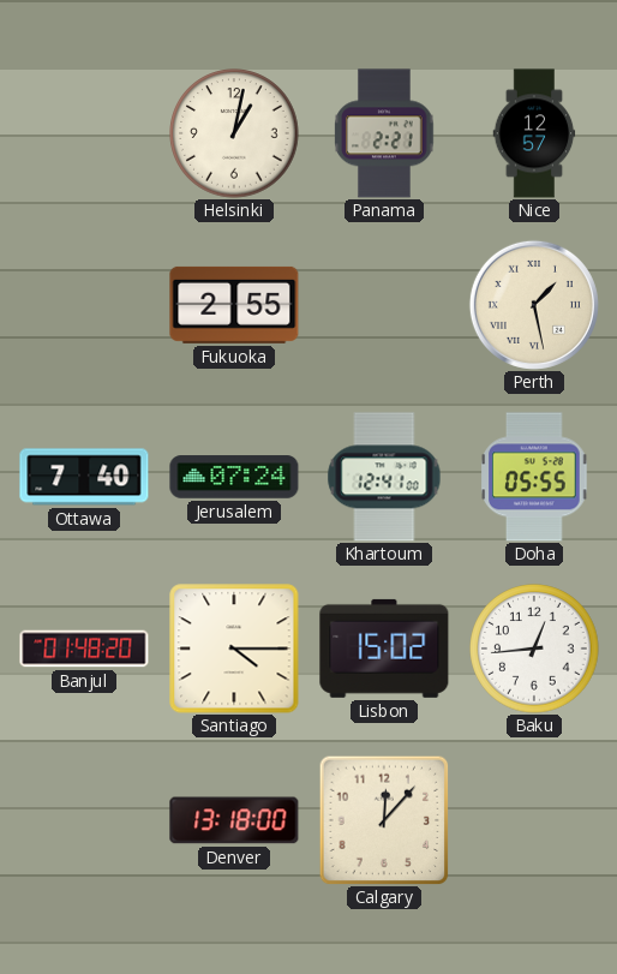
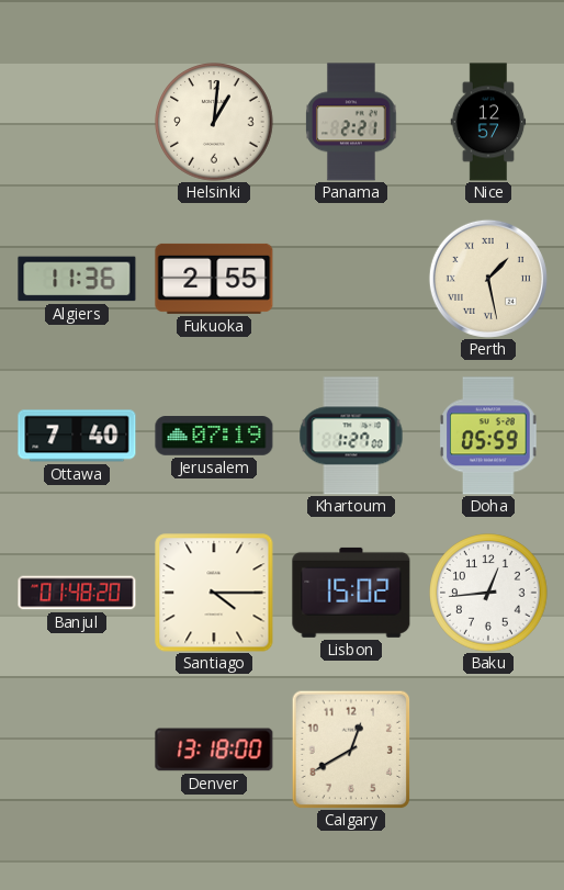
Helsinki: 1:02 -> 1:01 (214, 122)
Algiers: none -> 11:36 (77, 279)
Jerusalem: 07:24 -> 07:19 (214, 436)
Khartoum: 12:41 -> 1:27 (351, 436)
Doha: 05:55 -> 05:59 (488, 436)
Calgary: 12:07 -> 12:40 (351, 750)
